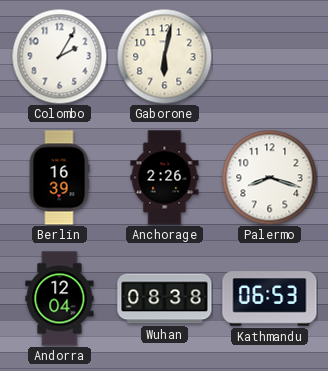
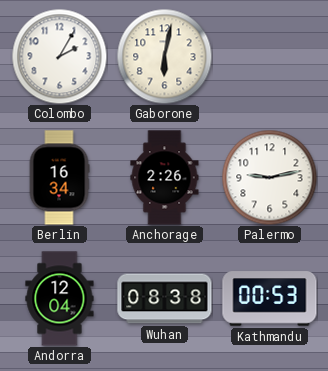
Berlin: 16:39 -> 16:34 (59, 178)
Palermo: 8:18 -> 9:13 (269, 177)
Kathmandu: 06:53 -> 00:53 (270, 299)
